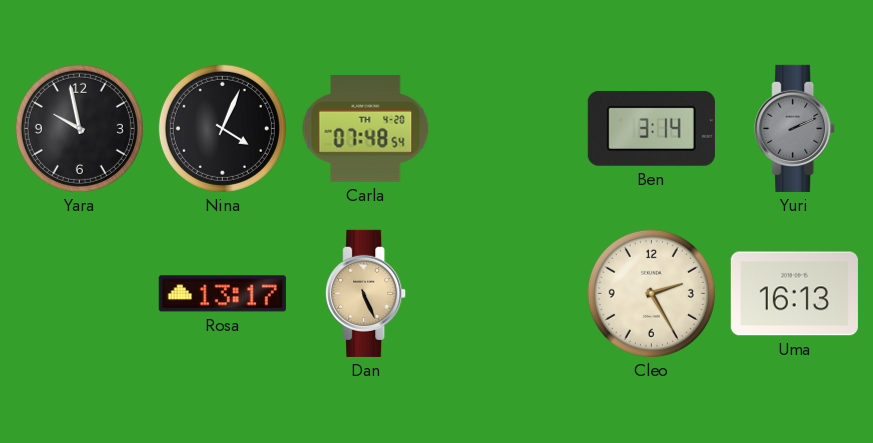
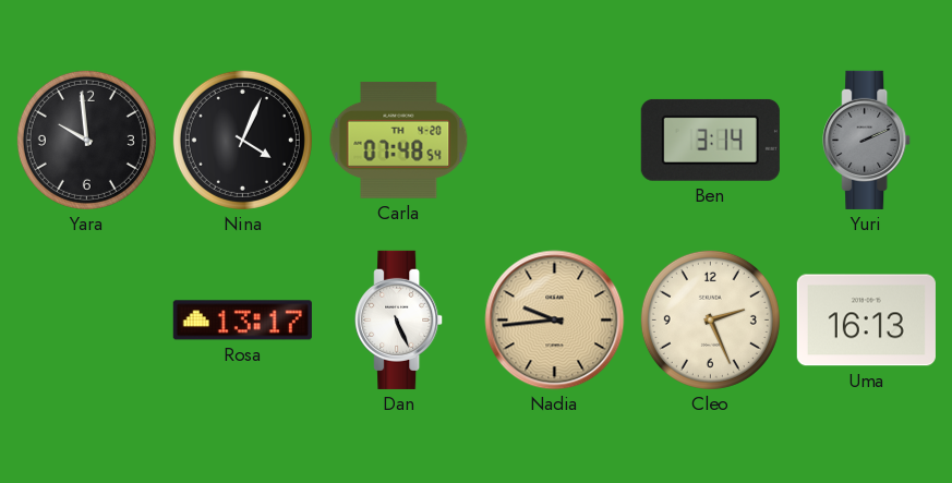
Yara: 9:58 -> 9:59 (86, 140)
Dan dial: champagne -> white (399, 319)
Nadia: none -> 9:44 (555, 321)
Cleo: 2:25 -> 2:26 (710, 319)
